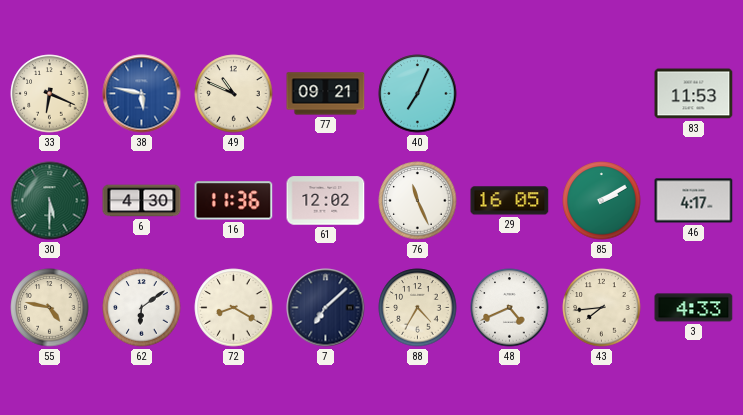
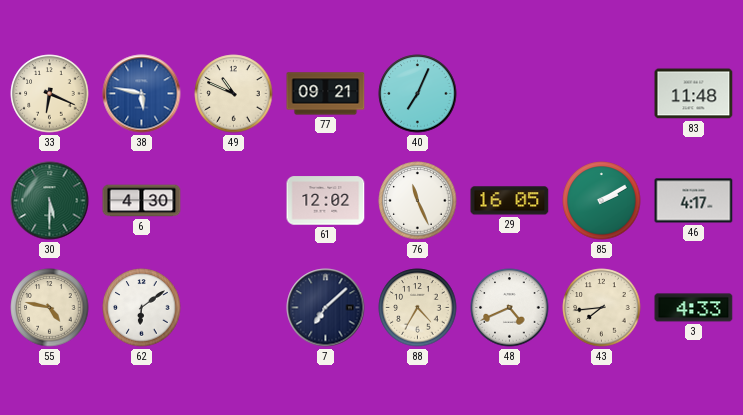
83: 11:53 -> 11:48 (694, 94)
16: 11:36 -> none (234, 201)
72: 8:20 -> none (234, 308)
